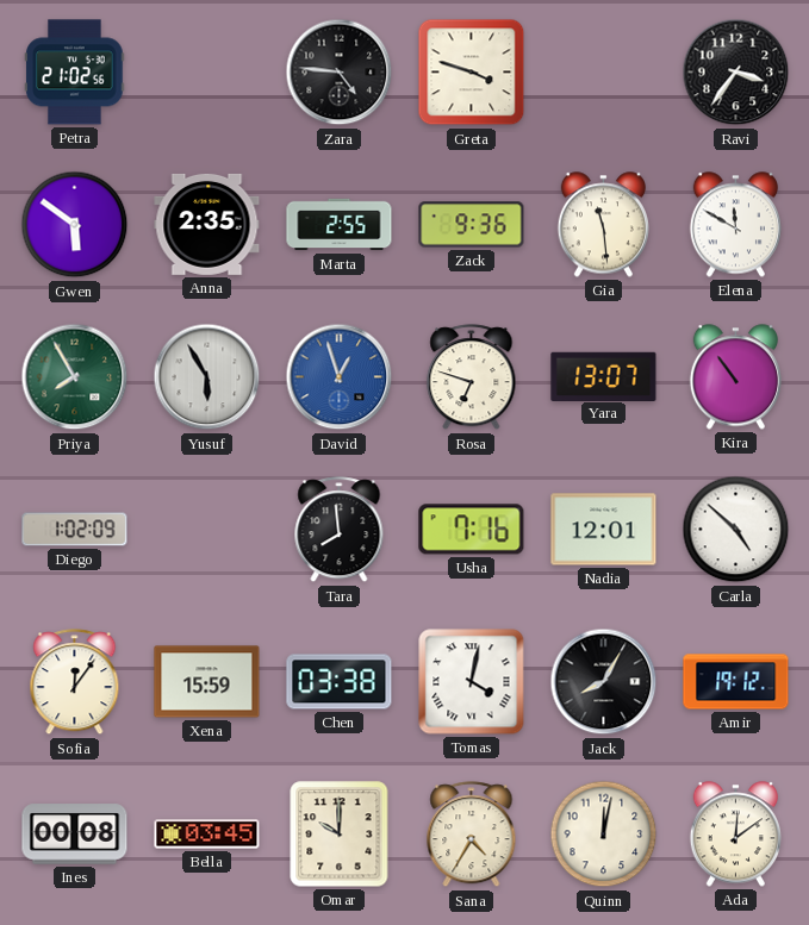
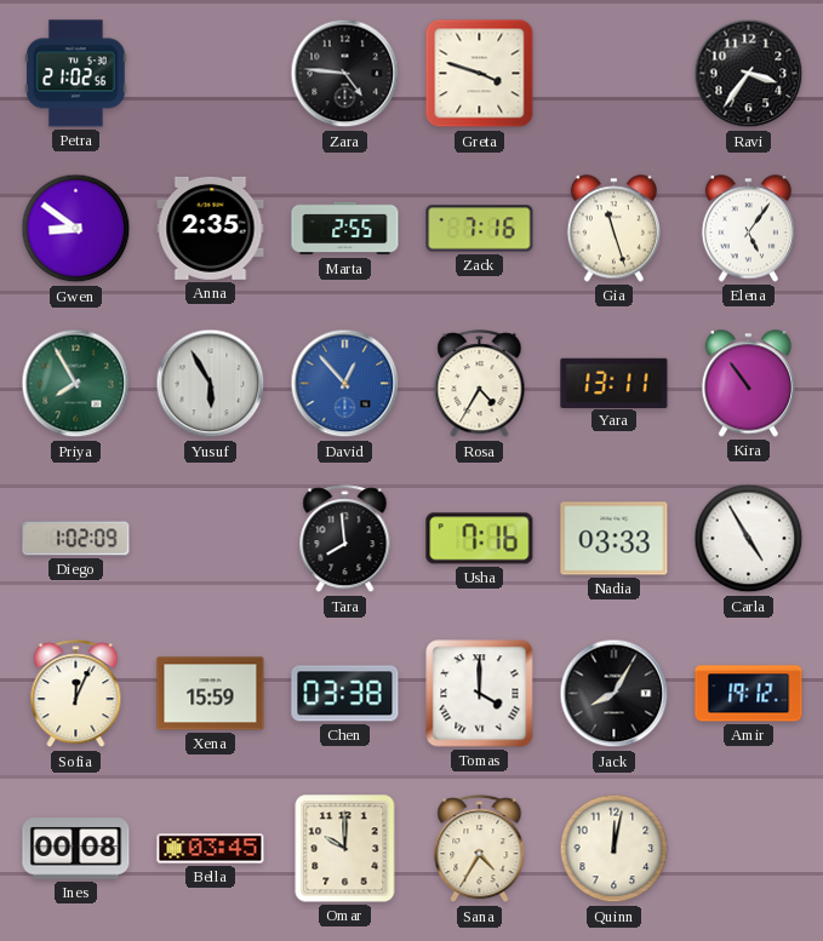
Gwen: 5:51 -> 8:51 (76, 229)
Zack: 9:36 -> 7:16 (480, 229)
Gia: 11:29 -> 11:27 (613, 229)
Elena: 11:50 -> 5:06 (748, 229)
David: 12:57 -> 12:53 (345, 384)
Rosa: 6:48 -> 4:35 (480, 384)
Yara: 13:07 -> 13:11 (615, 383)
Nadia: 12:01 -> 03:33 (615, 539)
Carla: 4:52 -> 4:55 (749, 539)
Sofia: 12:06 -> 12:04 (76, 694)
Tomas: 4:02 -> 4:00 (480, 694)
Ada: 12:09 -> none (735, 835)
